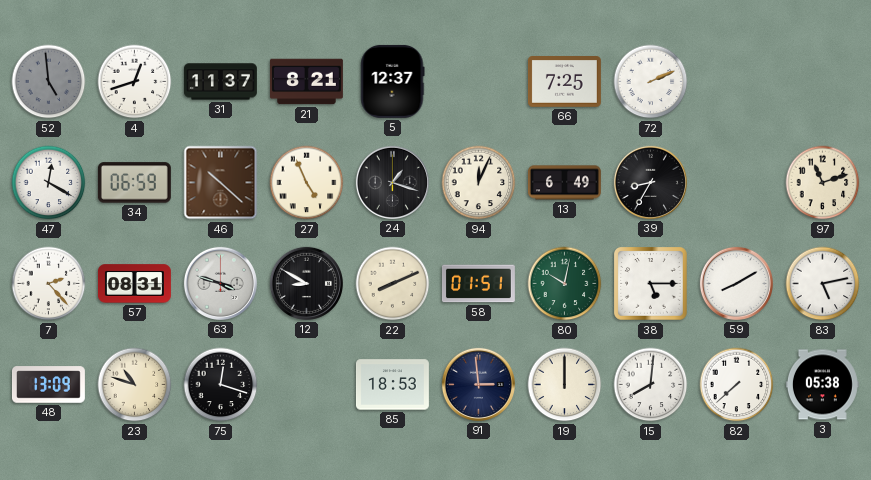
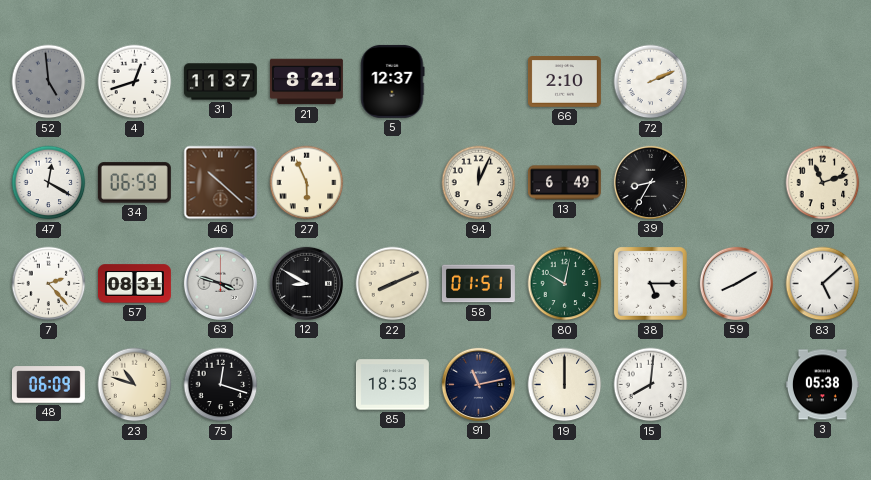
66: 7:25 -> 2:10 (564, 82)
27: 4:56 -> 5:56 (307, 183)
24: 1:18 -> none (392, 182)
83: 5:13 -> 5:08 (823, 284)
48: 13:09 -> 06:09 (48, 385)
91: 2:59 -> 11:13 (478, 384)
82: 7:38 -> none (737, 385)
